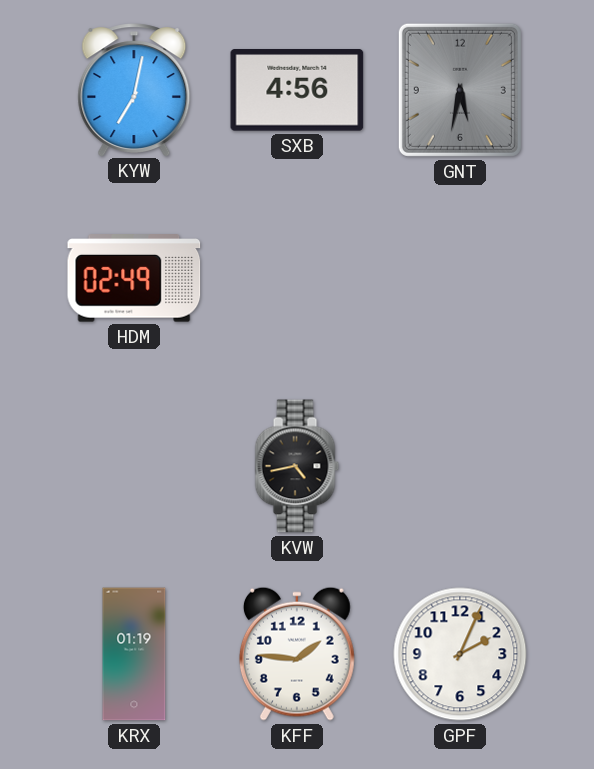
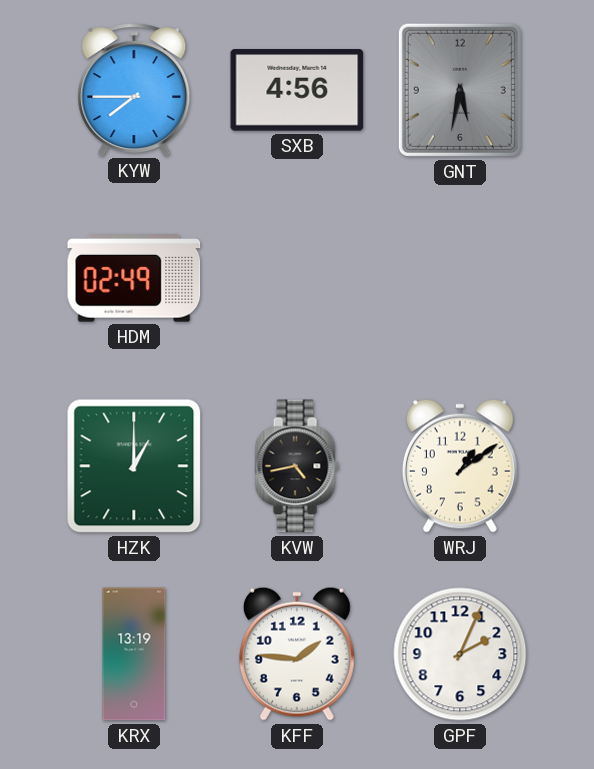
KYW: 7:02 -> 7:45 (134, 90)
HZK: none -> 1:00 (134, 466)
WRJ: none -> 1:09 (460, 466)
KRX: 01:19 -> 13:19 (134, 654)
